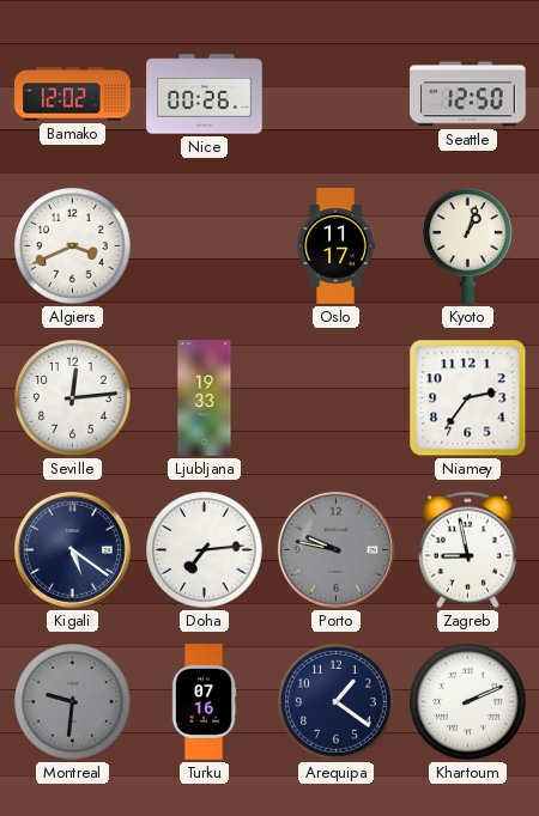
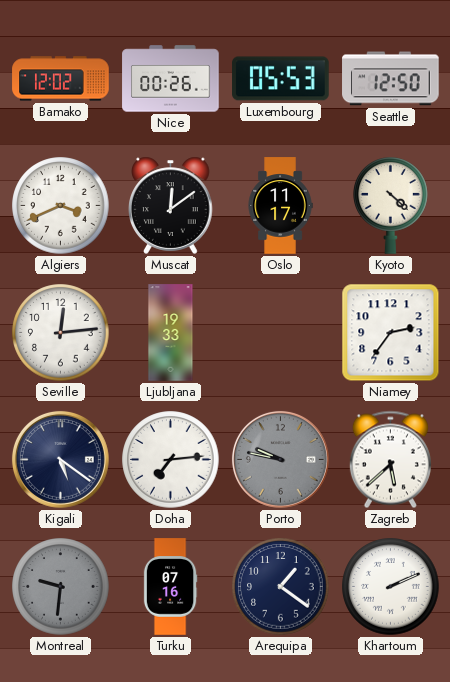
Luxembourg: none -> 05:53 (281, 79)
Muscat: none -> 12:09 (171, 205)
Kyoto: 1:03 -> 4:22 (391, 206)
Zagreb: 8:58 -> 5:38 (390, 460)
